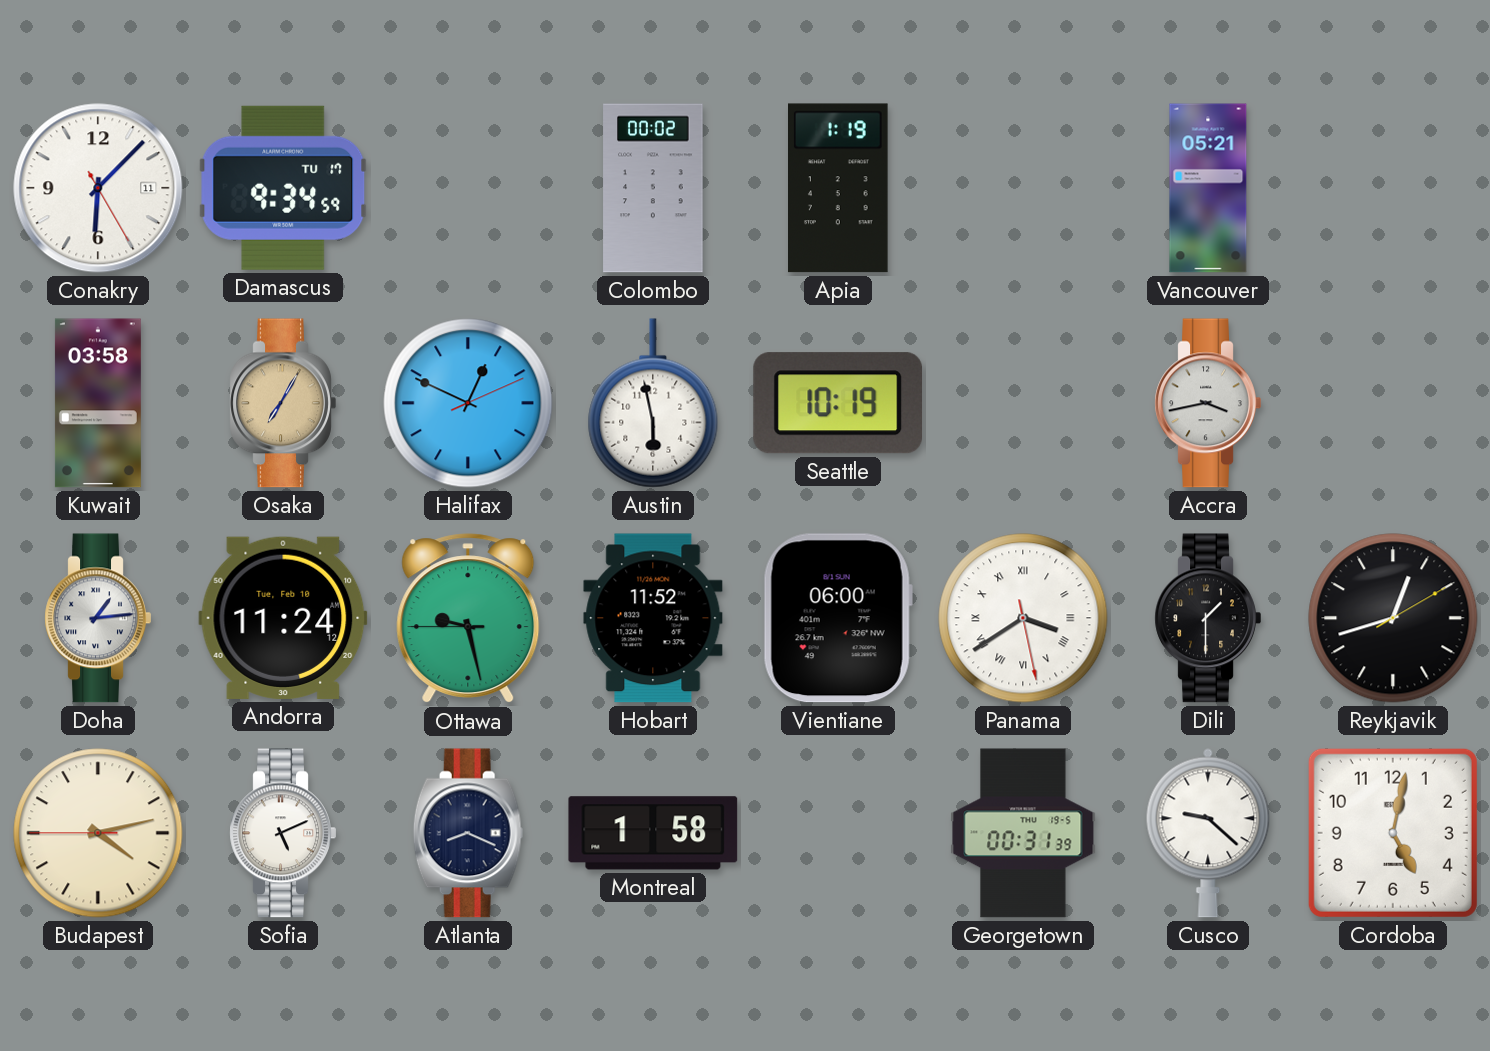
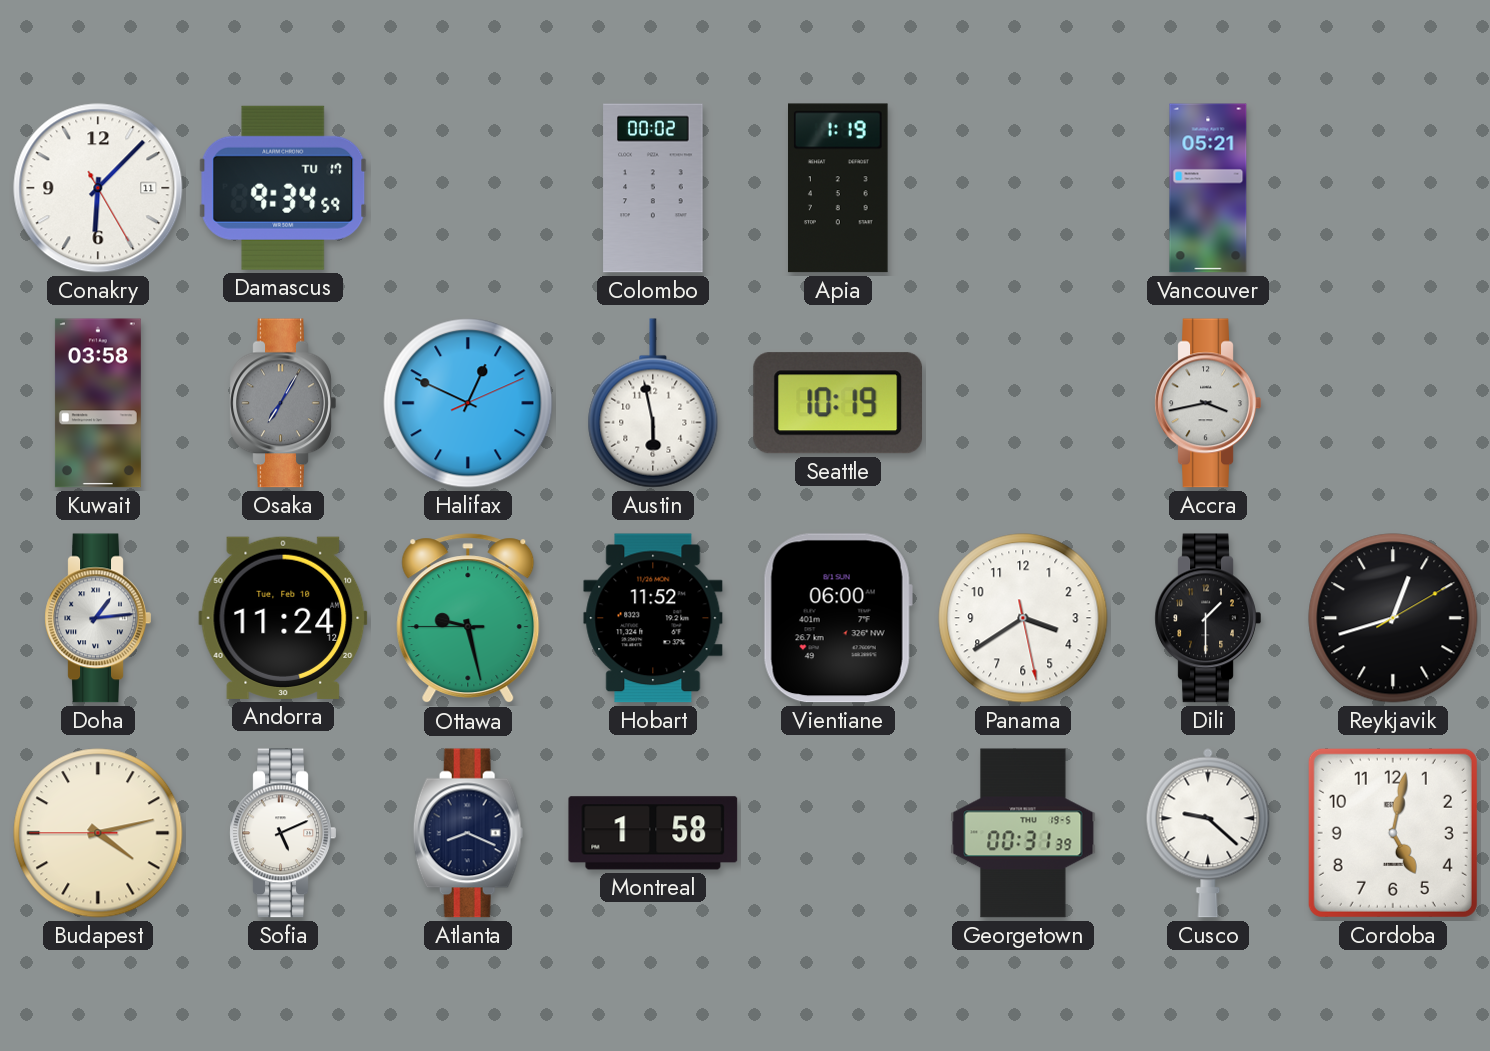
Osaka dial: champagne -> grey (283, 403)
Panama numerals: Roman -> Arabic (1023, 618)
